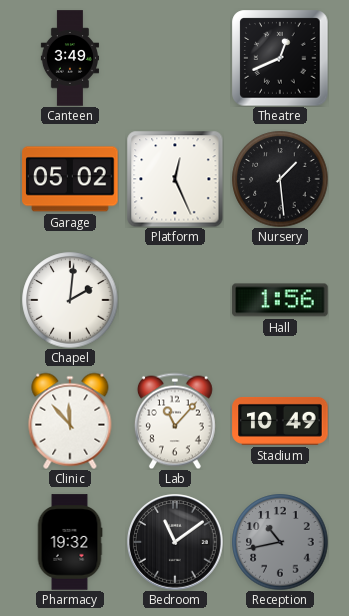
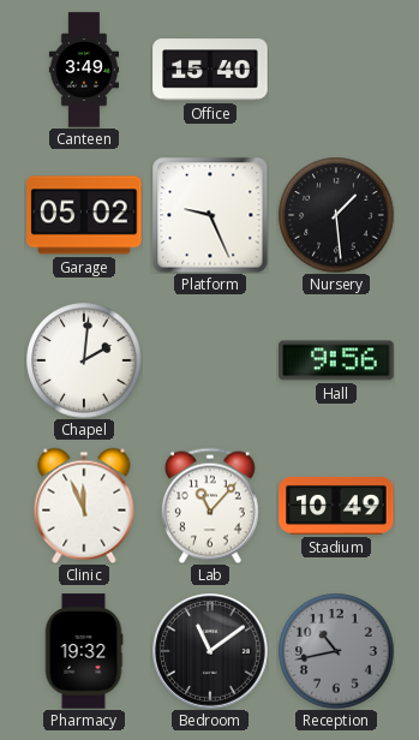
Office: none -> 15:40 (210, 70)
Theatre: 12:41 -> none (280, 58)
Platform: 12:26 -> 9:26 (210, 215)
Hall: 1:56 -> 9:56 (336, 360)
Clinic: 11:53 -> 11:56 (84, 506)
